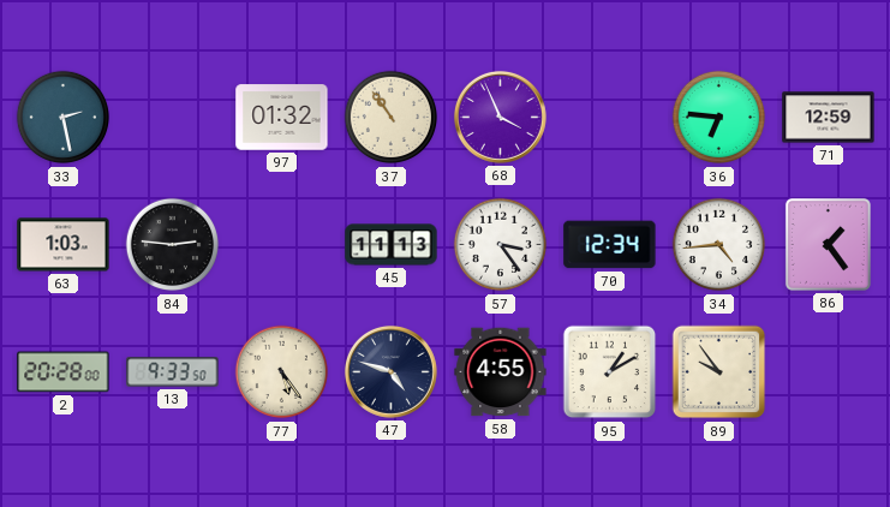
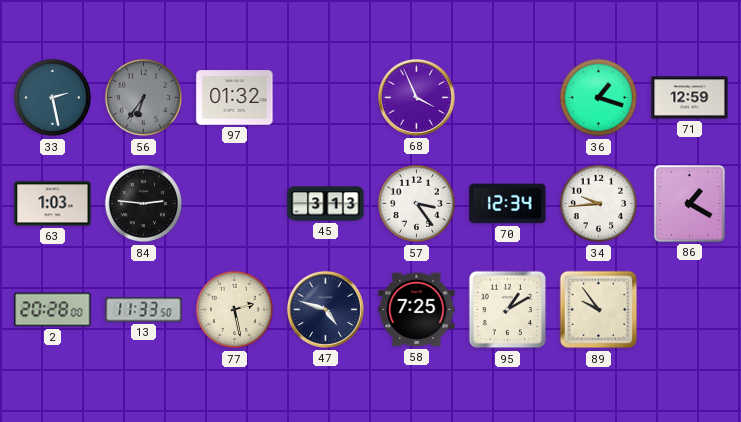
56: none -> 6:36 (144, 98)
37: 10:54 -> none (392, 118)
36: 6:46 -> 1:18 (599, 98)
45: 11:13 -> 3:13 (326, 204)
34: 4:44 -> 9:44 (599, 204)
86: 1:24 -> 1:20 (689, 203)
13: 9:33 -> 11:33 (144, 310)
77: 5:24 -> 2:28 (235, 310)
58: 4:55 -> 7:25 (417, 310)
